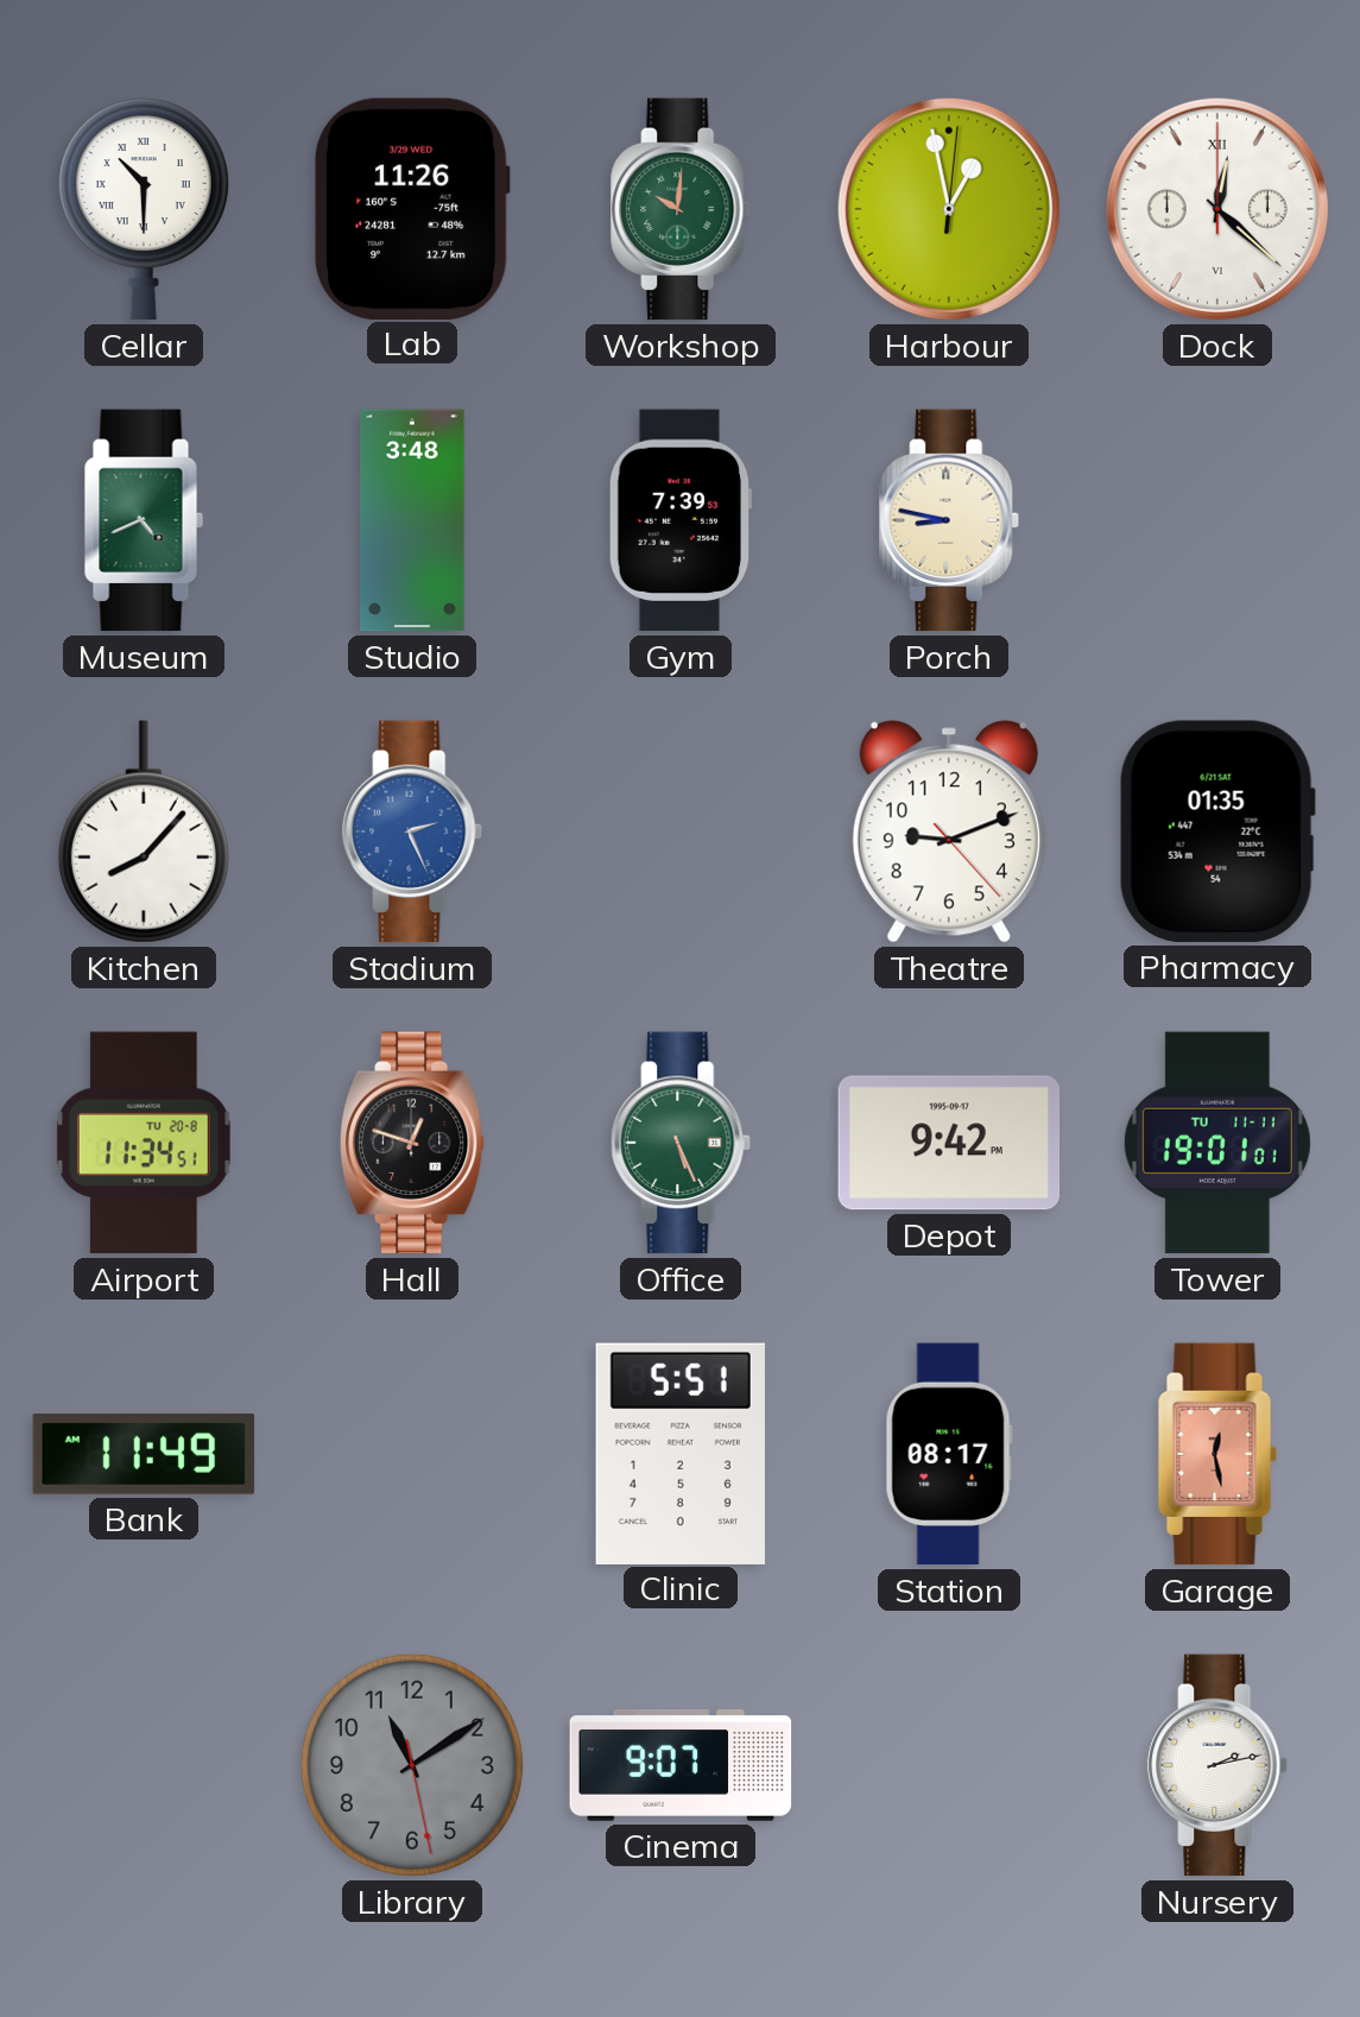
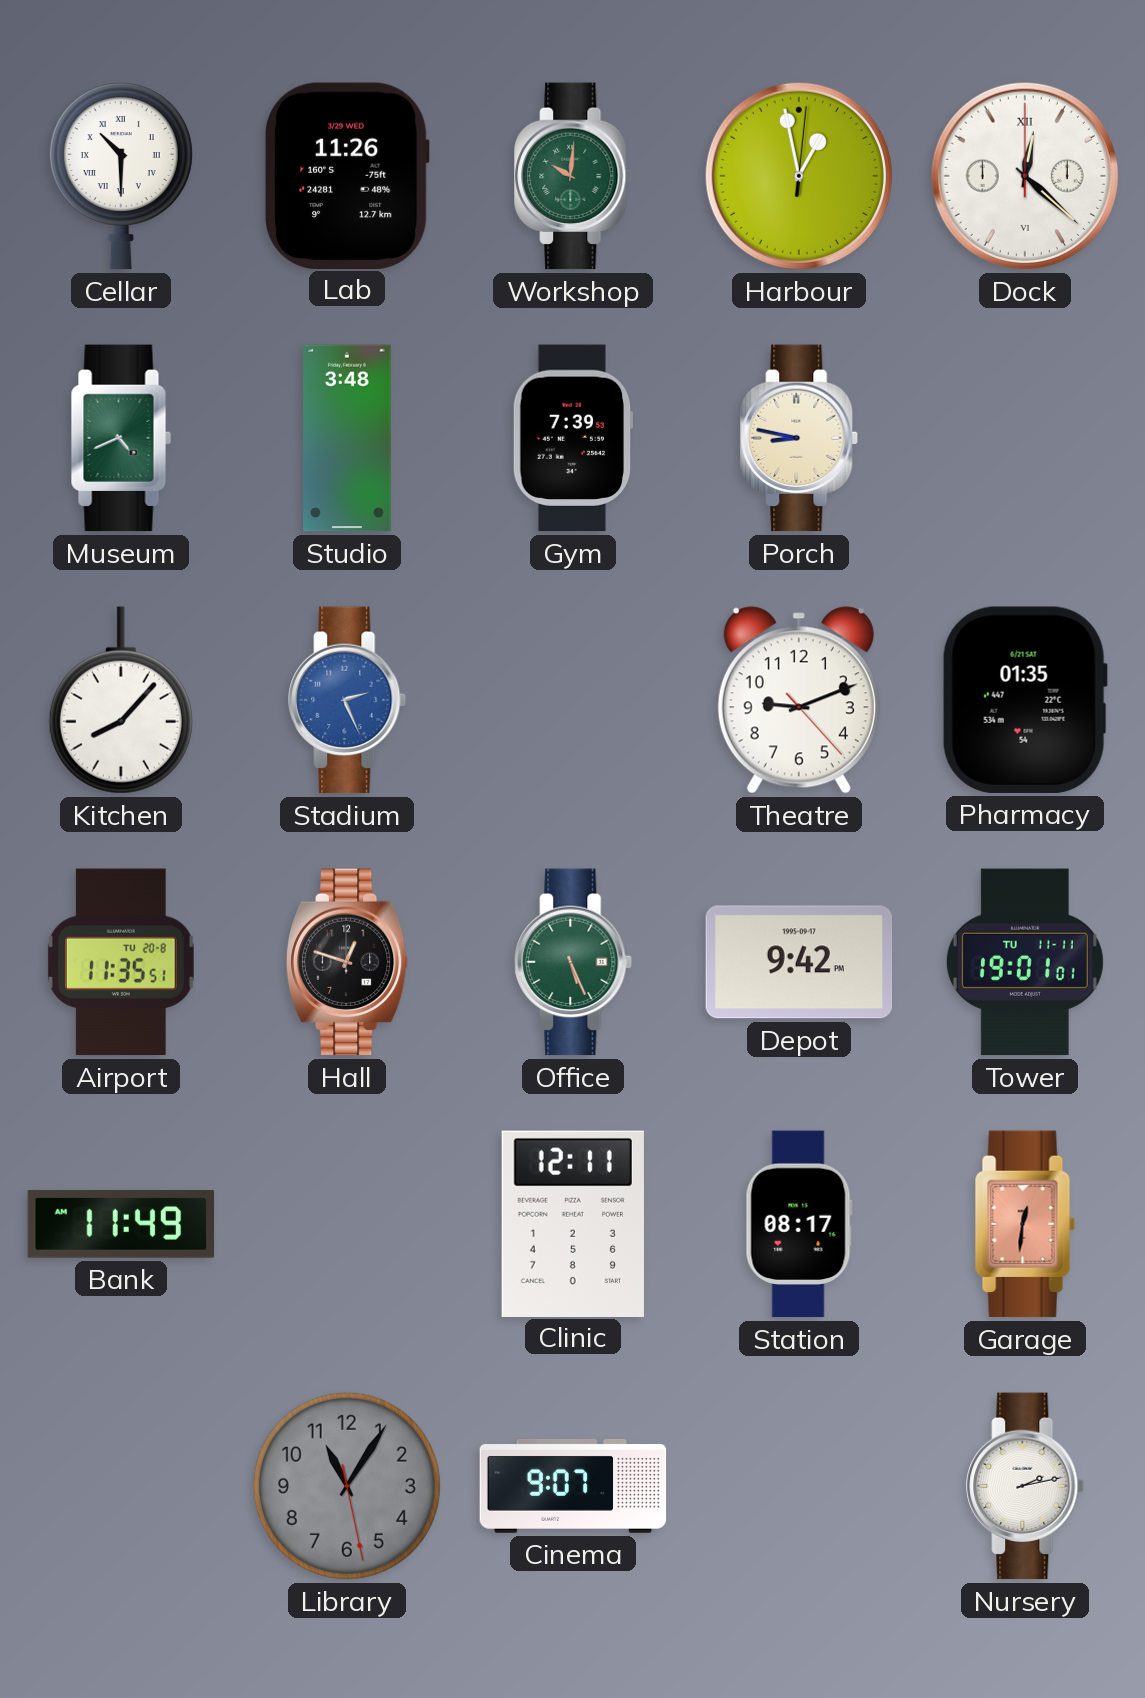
Airport: 11:34 -> 11:35 (121, 962)
Clinic: 5:51 -> 12:11 (573, 1223)
Garage: 12:28 -> 12:31 (1025, 1224)
Library: 11:09 -> 11:05 (347, 1486)
